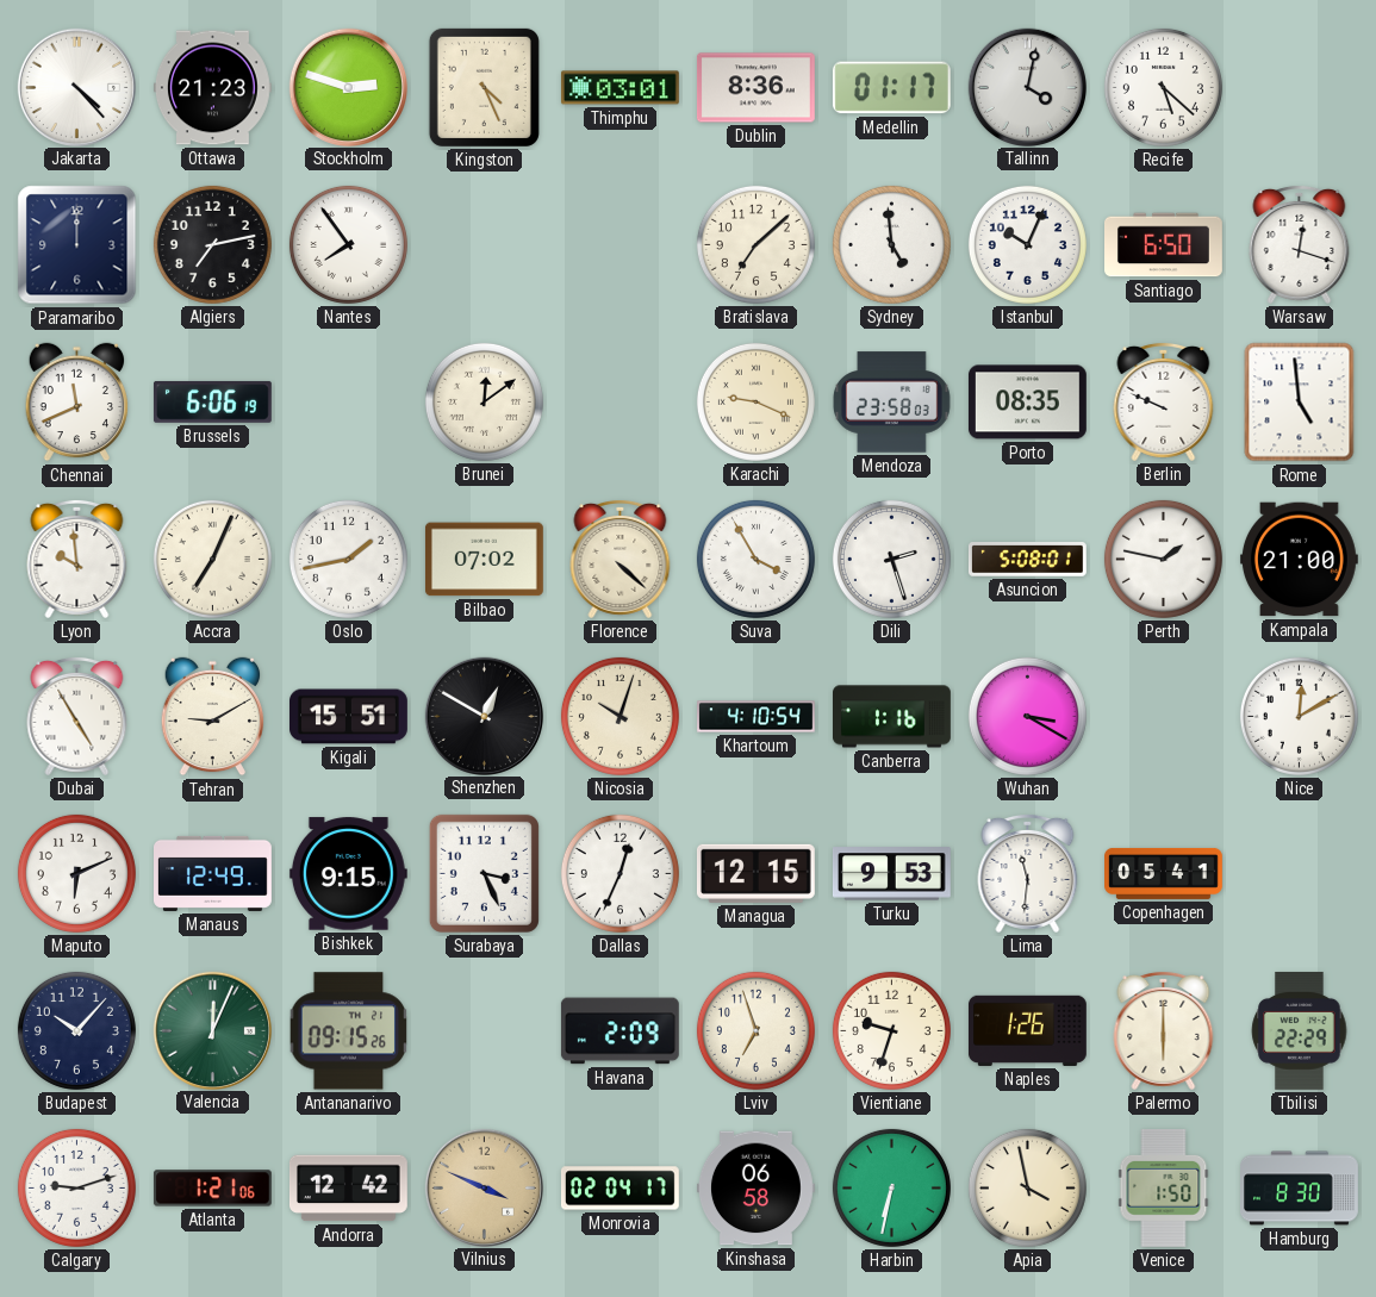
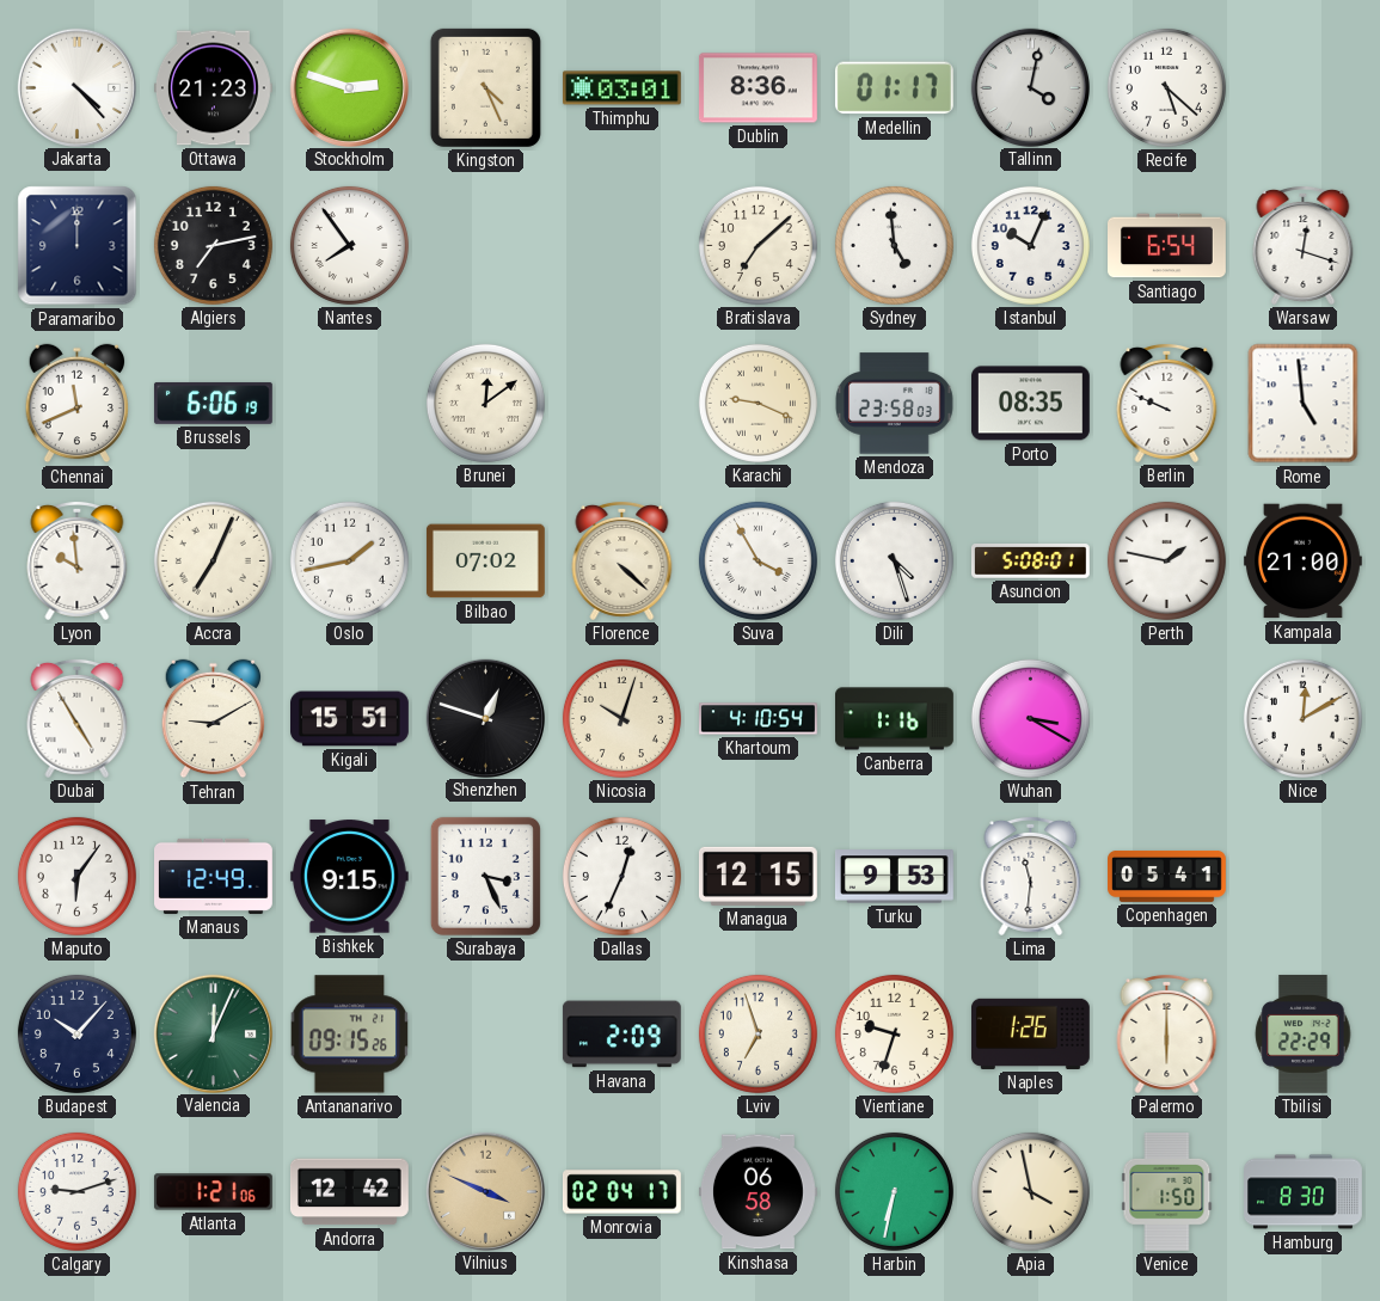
Santiago: 6:50 -> 6:54 (1167, 246)
Dili: 2:27 -> 4:27 (894, 560)
Shenzhen: 12:50 -> 12:48 (485, 718)
Maputo: 6:11 -> 6:06 (76, 876)
